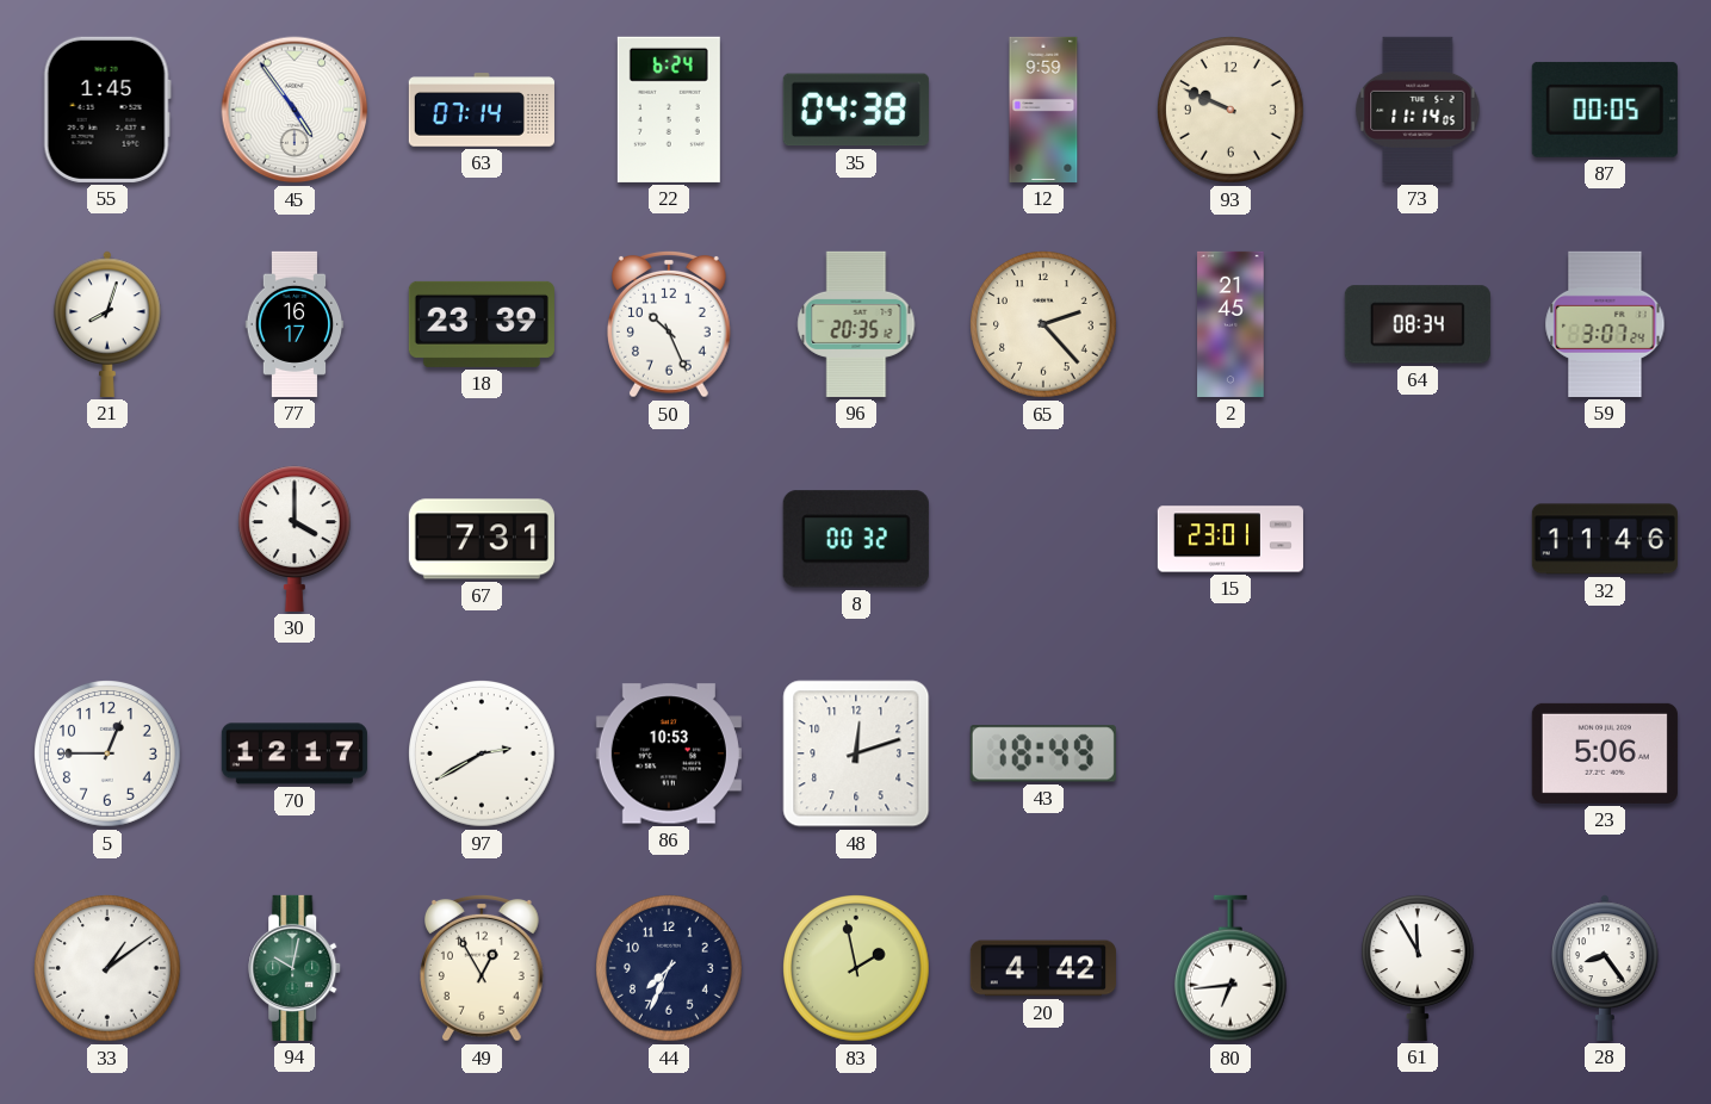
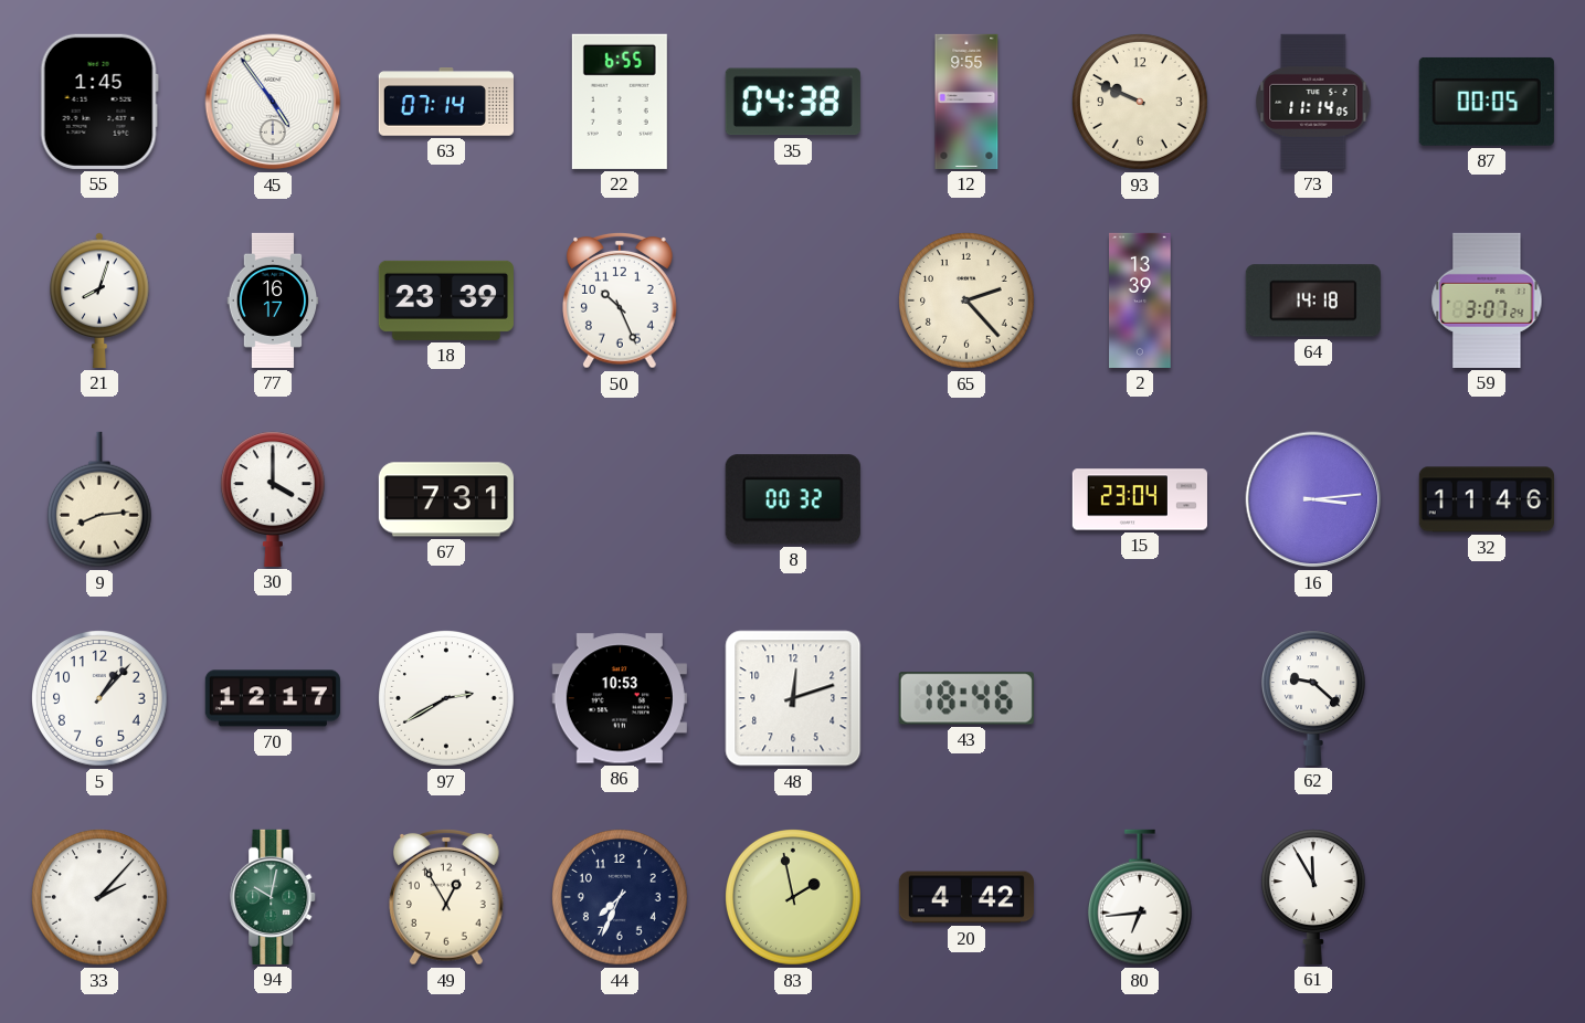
22: 6:24 -> 6:55 (620, 102)
12: 9:59 -> 9:55 (966, 102)
96: 20:35 -> none (856, 324)
2: 21:45 -> 13:39 (1140, 300)
64: 08:34 -> 14:18 (1313, 300)
9: none -> 8:14 (99, 499)
15: 23:01 -> 23:04 (1140, 499)
16: none -> 3:14 (1313, 499)
5: 12:45 -> 1:07 (101, 699)
43: 18:49 -> 18:46 (966, 698)
62: none -> 9:22 (1313, 698)
23: 5:06 -> none (1605, 753)
33: 1:09 -> 2:07 (101, 898)
28: 8:24 -> none (1605, 968)
